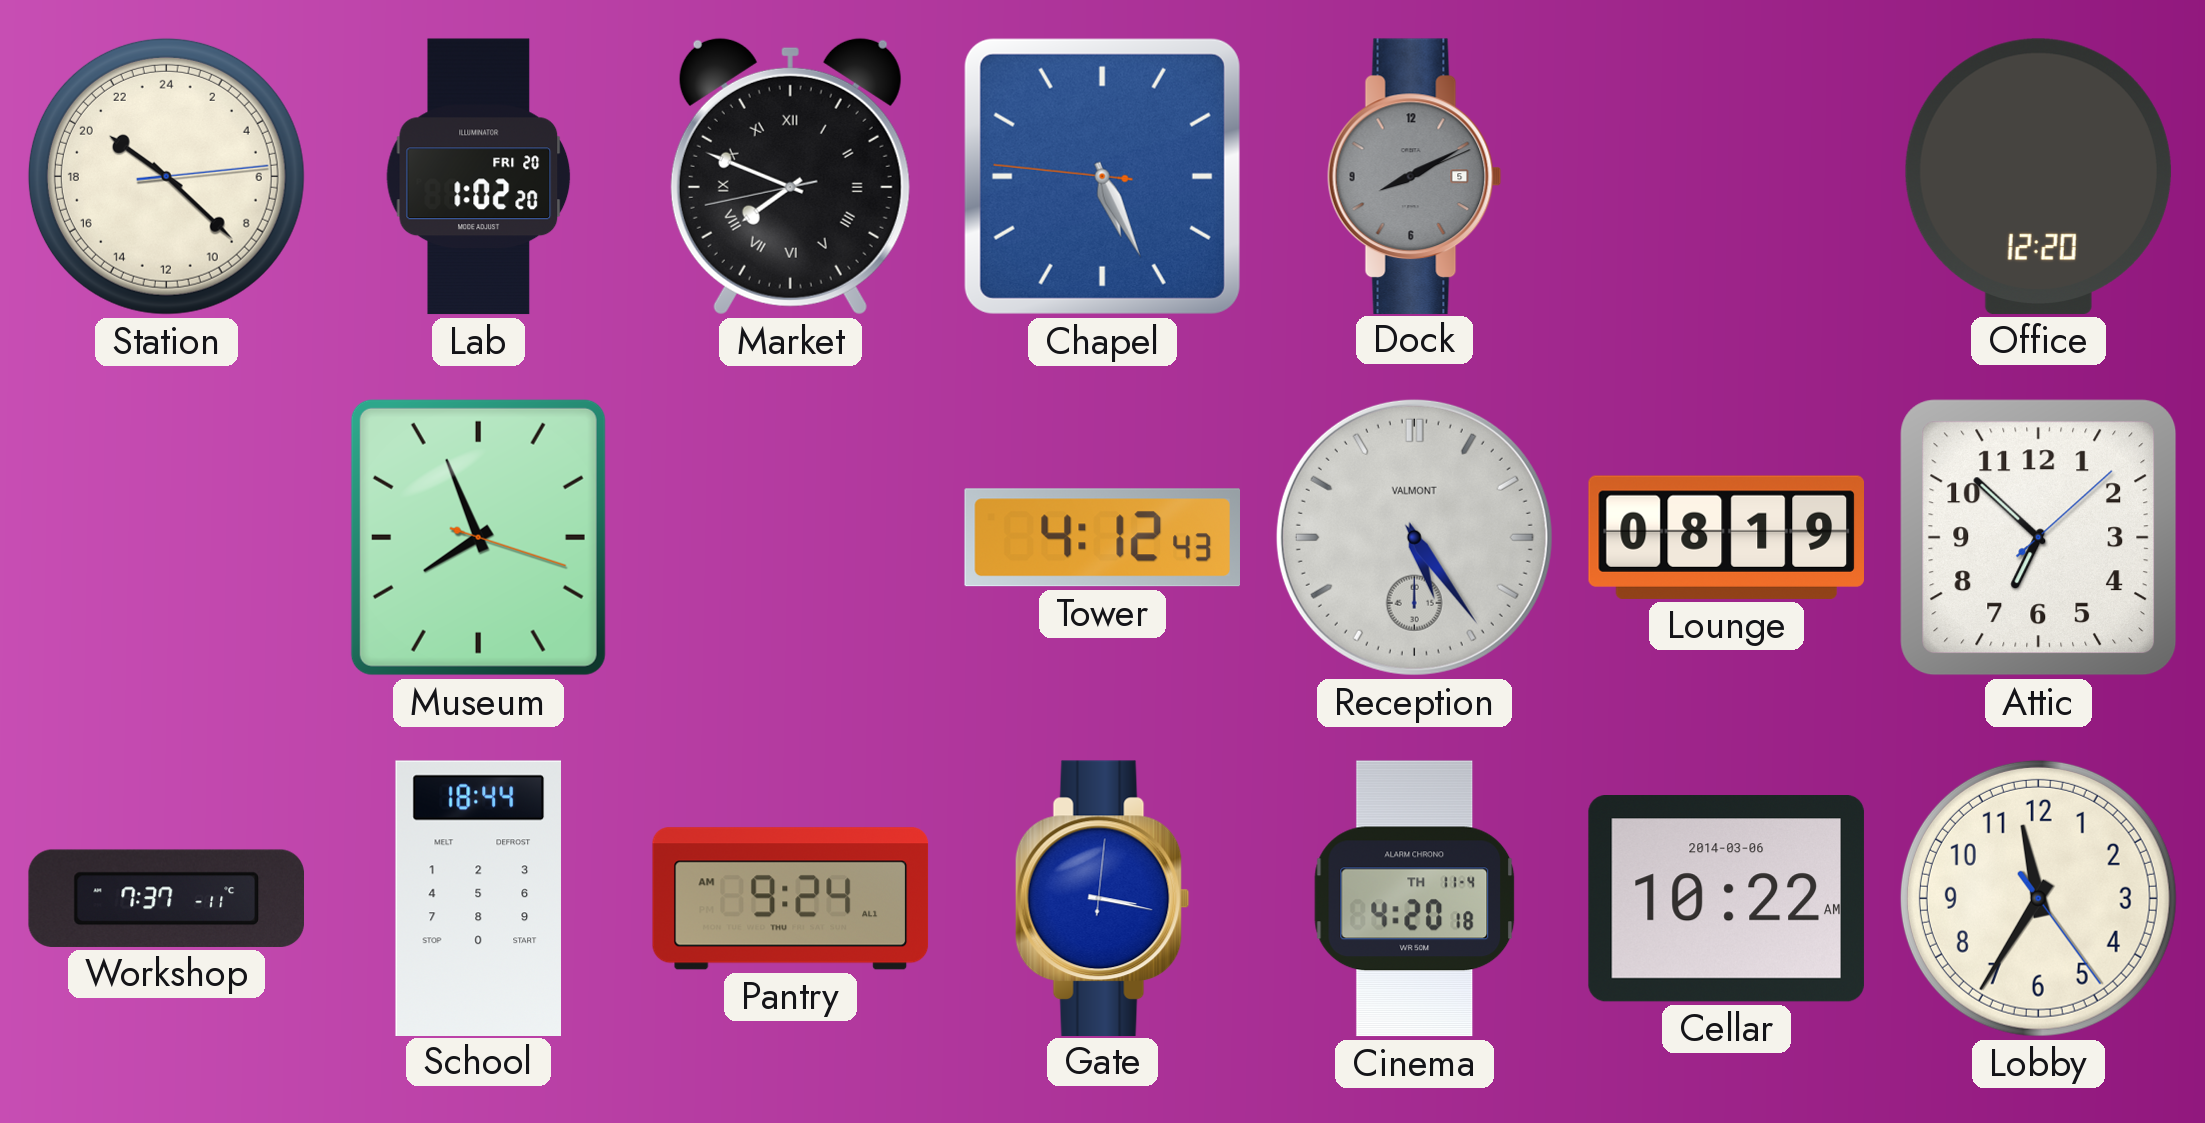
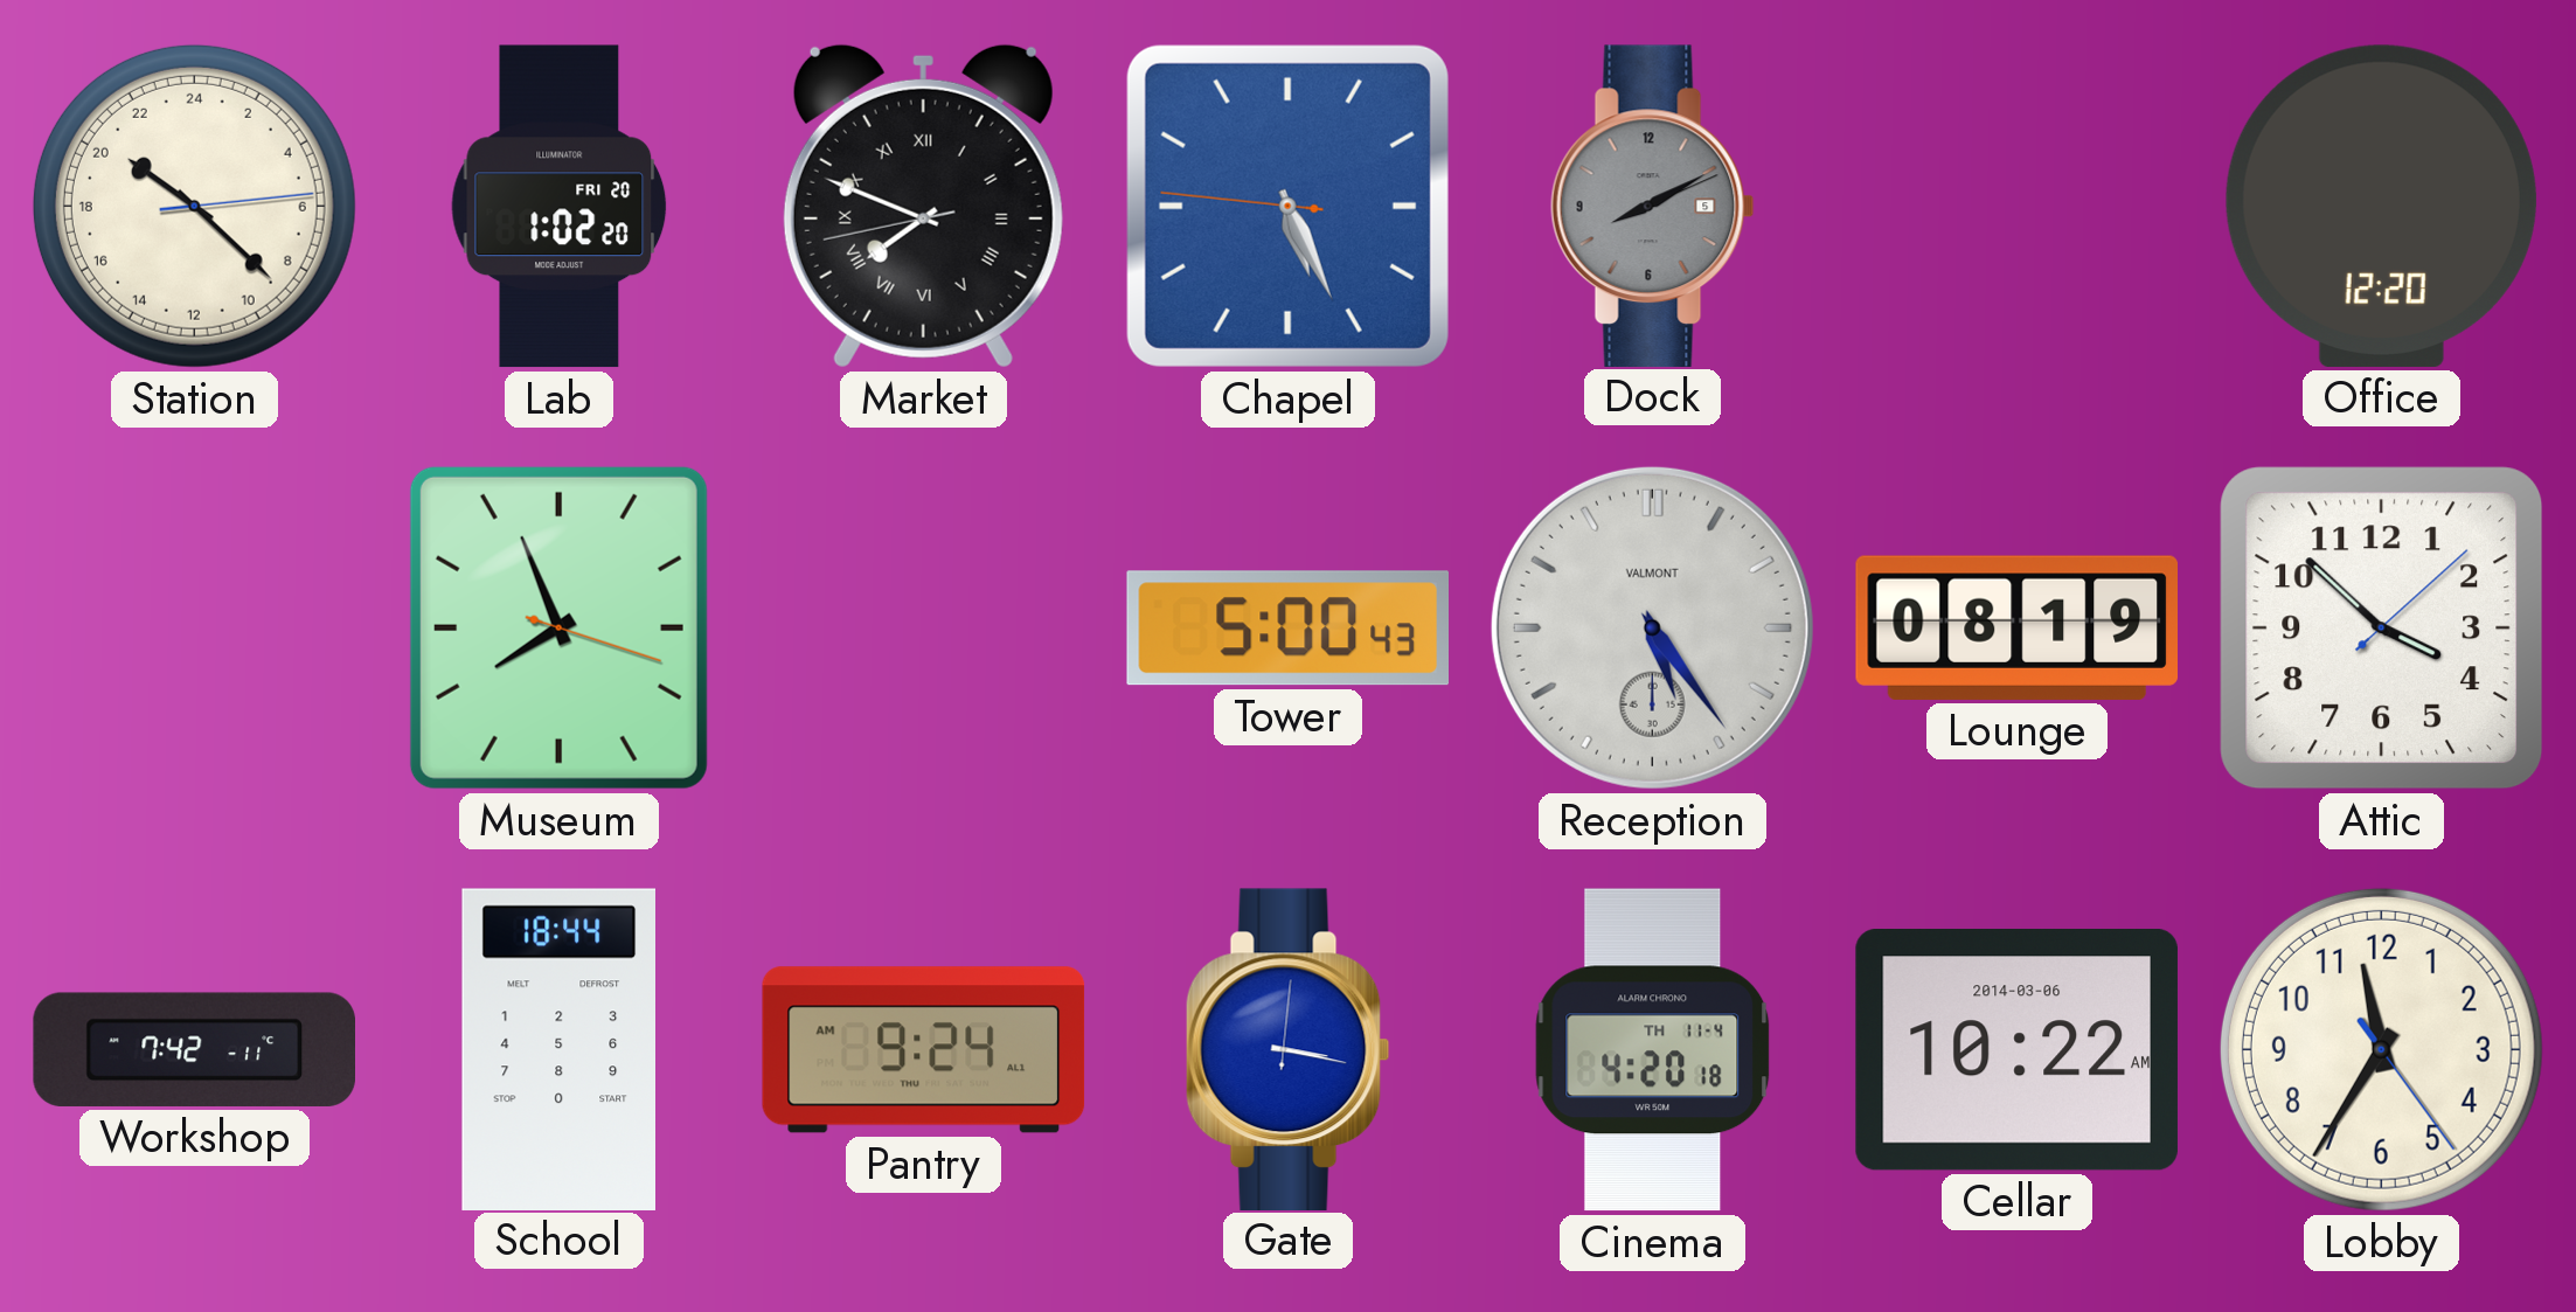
Tower: 4:12 -> 5:00 (1287, 629)
Attic: 6:52 -> 3:52 (2382, 629)
Workshop: 7:37 -> 7:42 (194, 1049)
